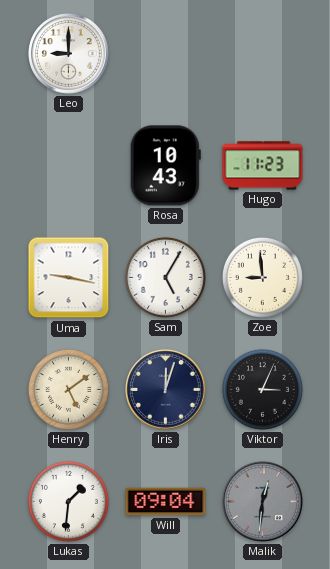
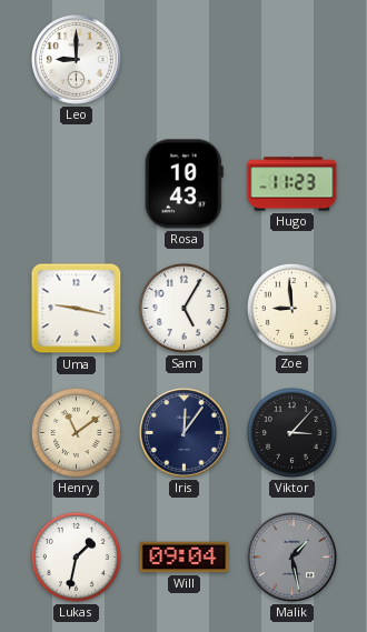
Henry: 5:09 -> 11:09 (76, 432)
Iris: 12:03 -> 12:06 (185, 433)
Viktor: 3:04 -> 3:07 (291, 432)
Lukas: 1:31 -> 1:32 (76, 556)
Malik: 12:31 -> 1:28 (292, 558)
